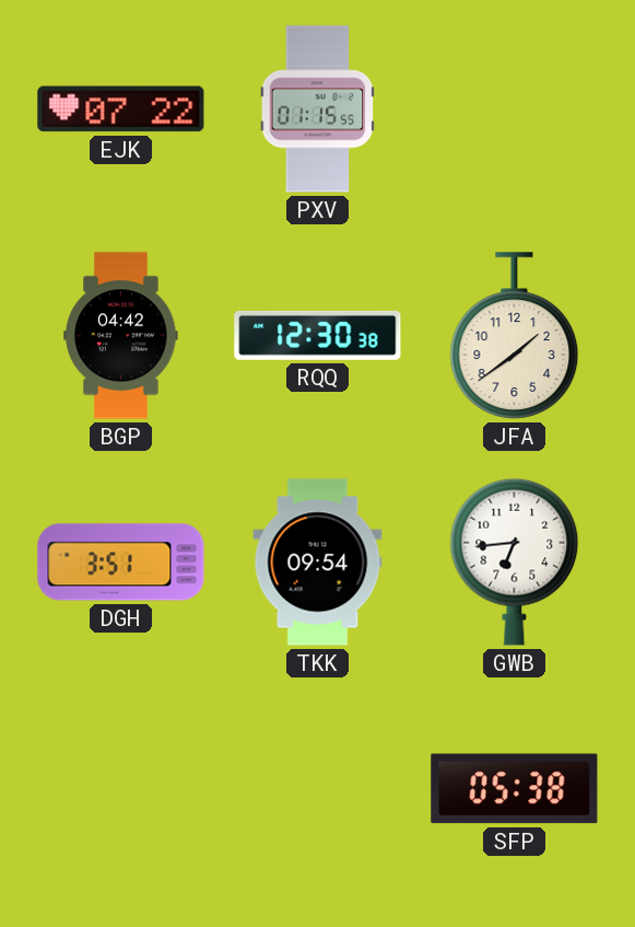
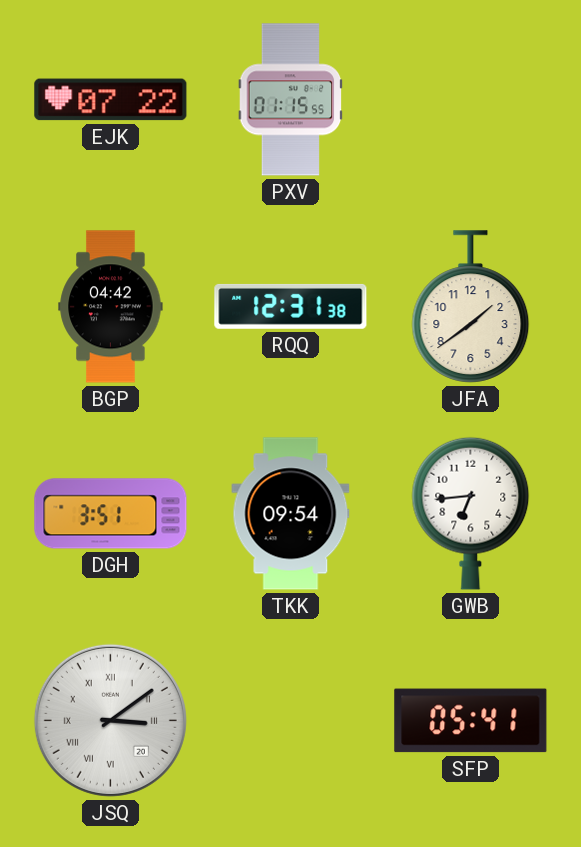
RQQ: 12:30 -> 12:31 (291, 306)
JSQ: none -> 3:09 (110, 720)
SFP: 05:38 -> 05:41 (471, 721)
